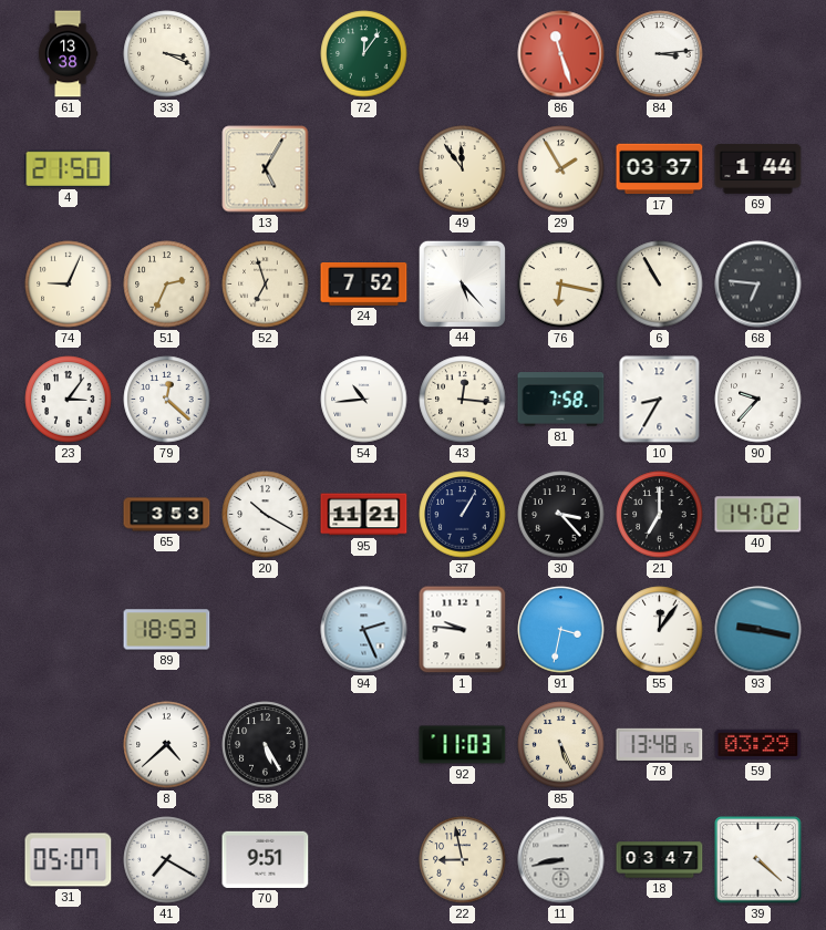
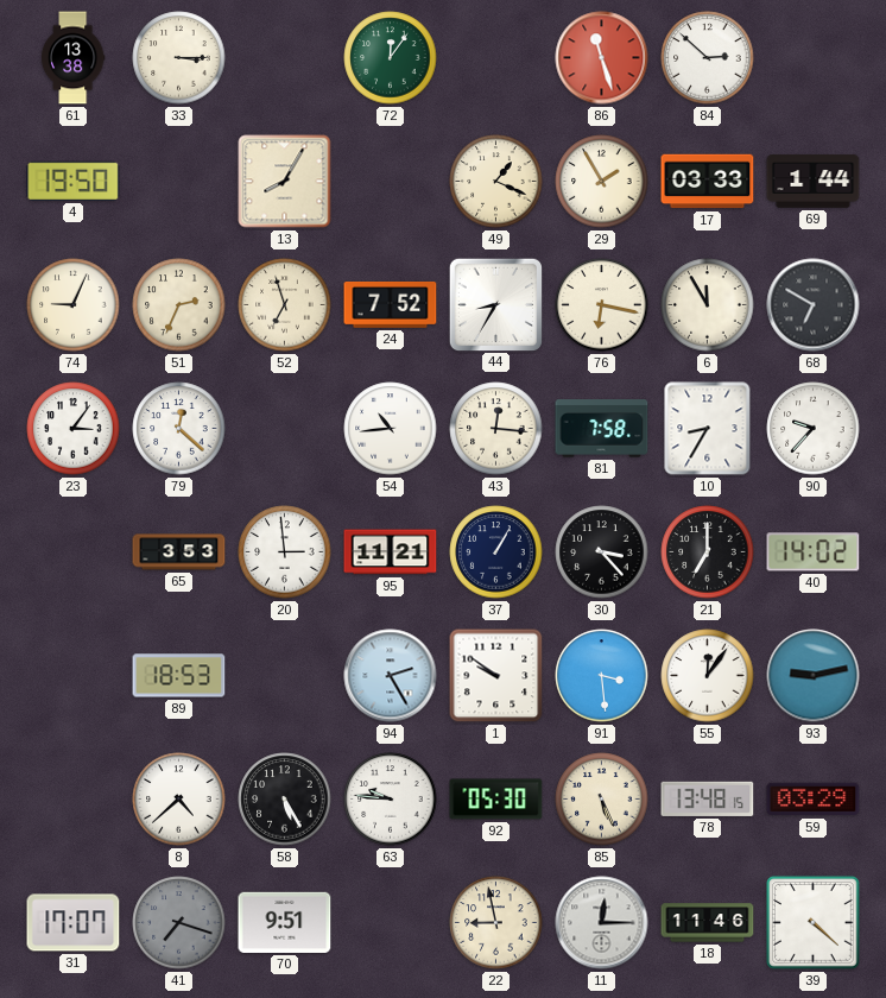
33: 3:19 -> 3:15 (179, 58)
84: 3:14 -> 2:52 (708, 58)
4: 21:50 -> 19:50 (74, 181)
13: 5:05 -> 8:05 (285, 182)
49: 11:54 -> 1:19 (496, 182)
17: 03:37 -> 03:33 (708, 182)
44: 5:23 -> 8:35 (495, 304)
6: 10:55 -> 11:55 (708, 305)
68: 6:46 -> 6:50 (814, 305)
20: 10:20 -> 2:59 (285, 552)
94: 2:26 -> 2:25 (391, 676)
1: 9:46 -> 9:51 (496, 676)
91: 3:32 -> 3:29 (602, 676)
93: 9:17 -> 9:13 (814, 676)
63: none -> 9:46 (391, 800)
92: 11:03 -> 05:30 (496, 800)
31: 05:07 -> 17:07 (74, 923)
41: 7:20 -> 7:18 (179, 923)
41 dial: white -> grey (179, 923)
11: 8:43 -> 12:15 (602, 923)
18: 03:47 -> 11:46 (708, 923)
